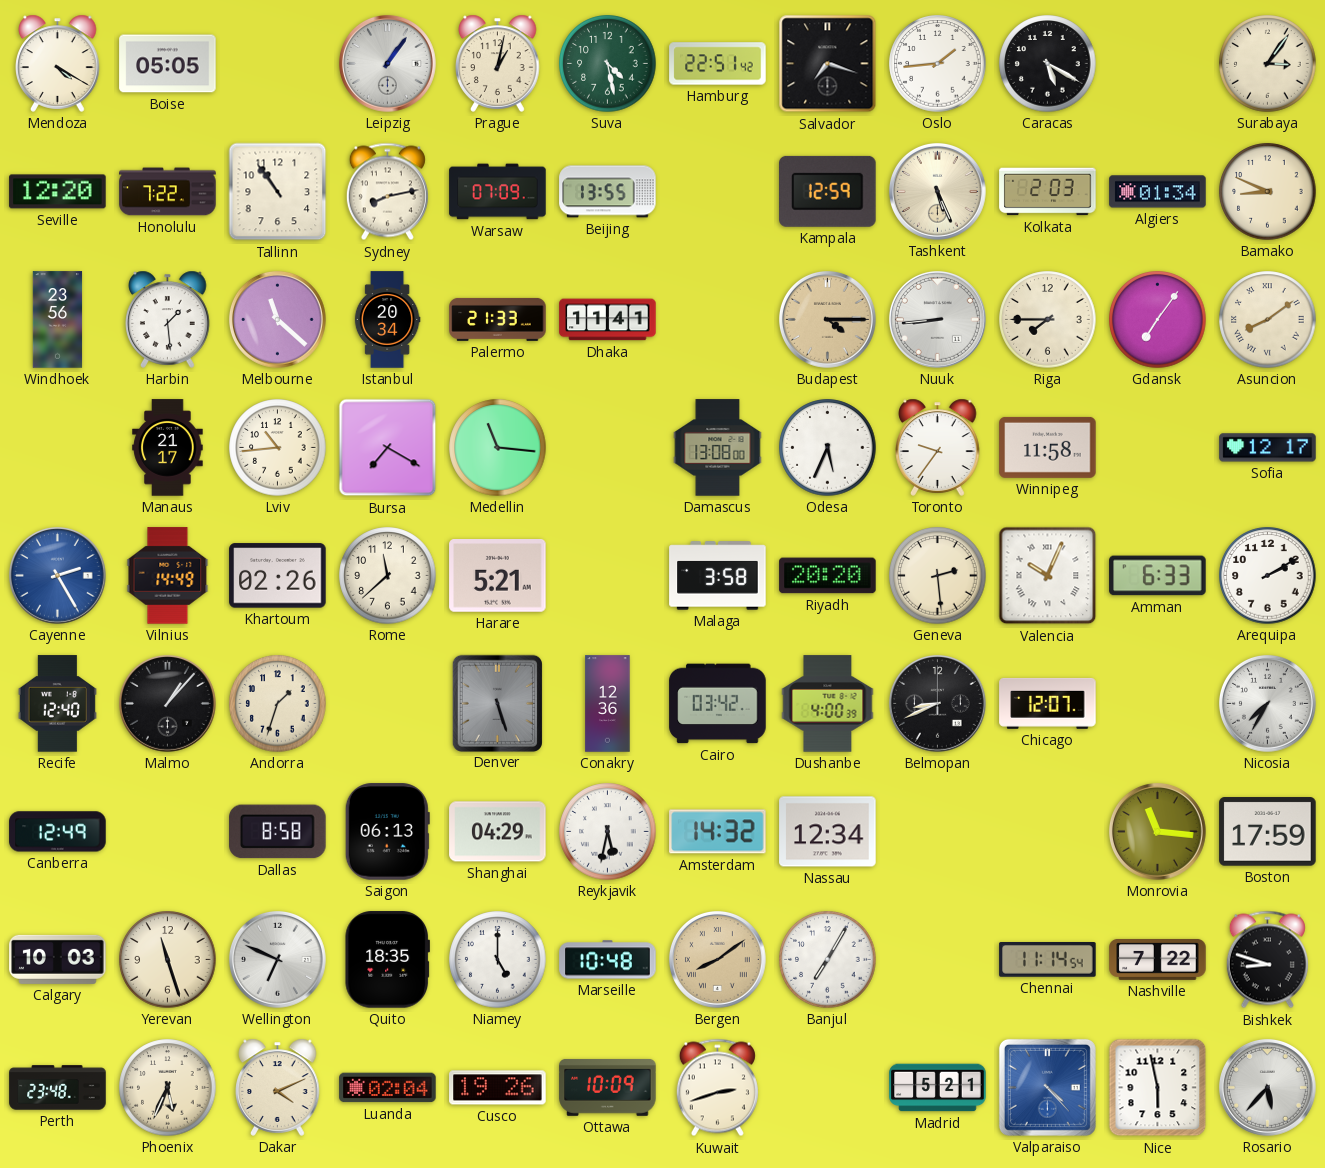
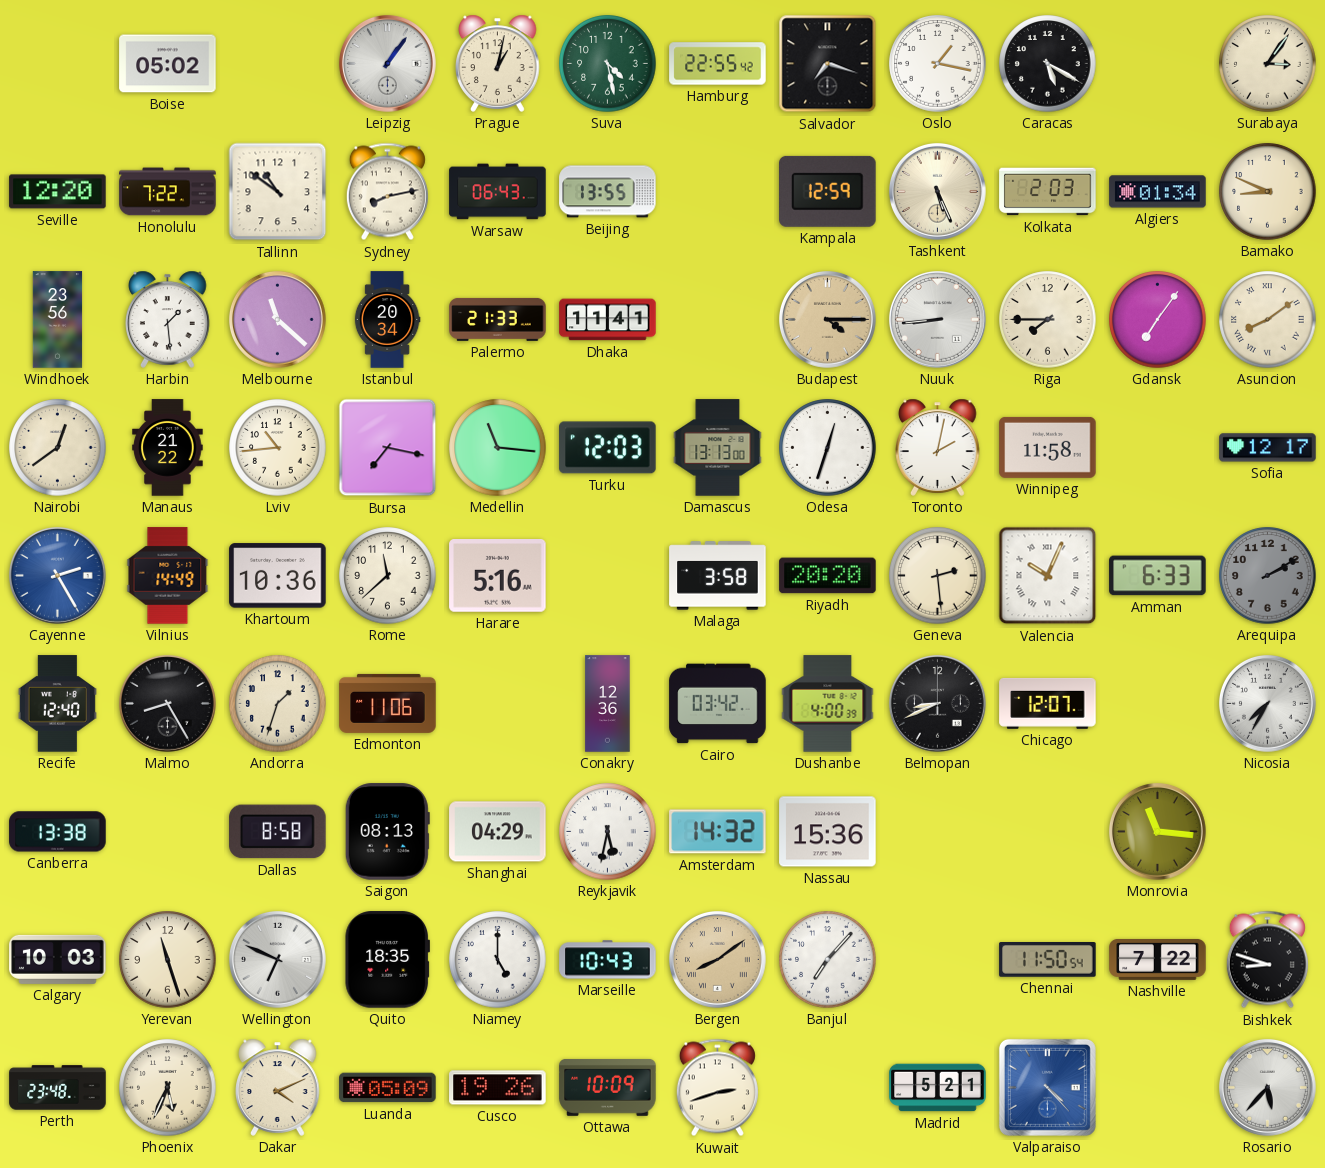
Mendoza: 4:20 -> none (58, 63)
Boise: 05:05 -> 05:02 (168, 64)
Hamburg: 22:51 -> 22:55 (718, 64)
Oslo: 1:44 -> 1:17 (938, 64)
Tallinn: 10:54 -> 10:51 (278, 192)
Warsaw: 07:09 -> 06:43 (498, 192)
Nairobi: none -> 12:39 (58, 448)
Manaus: 21:17 -> 21:22 (168, 448)
Bursa: 7:20 -> 7:17 (388, 448)
Turku: none -> 12:03 (608, 448)
Damascus: 13:08 -> 13:13 (718, 448)
Odesa: 5:34 -> 12:33 (828, 448)
Toronto: 9:36 -> 2:02 (938, 447)
Khartoum: 02:26 -> 10:36 (278, 576)
Harare: 5:21 -> 5:16 (498, 576)
Arequipa dial: white -> grey (1268, 576)
Malmo: 1:07 -> 8:25 (168, 704)
Edmonton: none -> 11:06 (388, 703)
Denver: 5:27 -> none (497, 703)
Canberra: 12:49 -> 13:38 (58, 832)
Saigon: 06:13 -> 08:13 (387, 832)
Nassau: 12:34 -> 15:36 (828, 832)
Boston: 17:59 -> none (1268, 832)
Marseille: 10:48 -> 10:43 (608, 960)
Banjul: 7:05 -> 7:07 (828, 960)
Chennai: 11:14 -> 11:50 (1048, 960)
Luanda: 02:04 -> 05:09 (388, 1088)
Nice: 5:58 -> none (1158, 1088)
